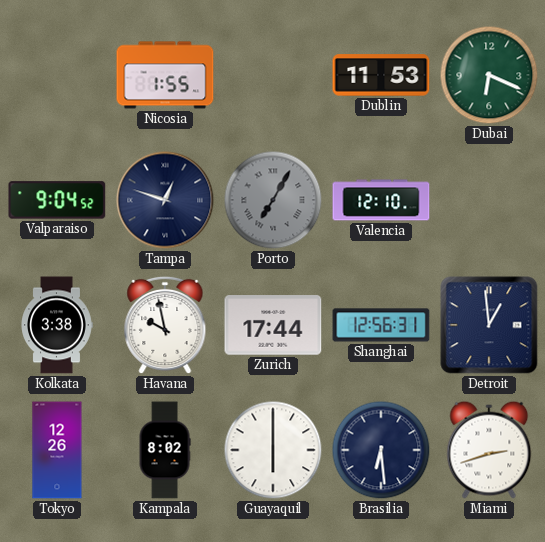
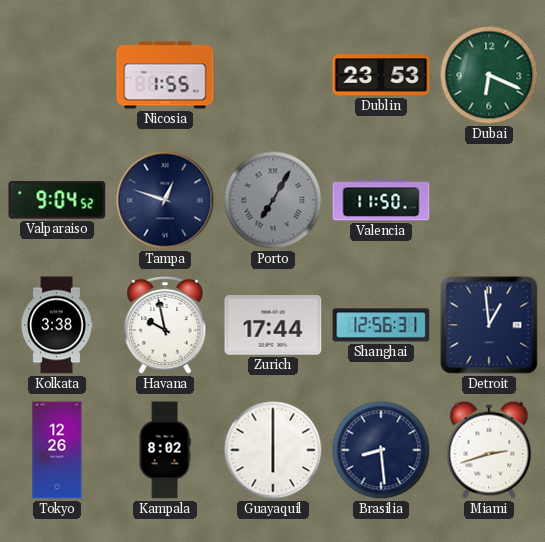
Dublin: 11:53 -> 23:53 (381, 75)
Valencia: 12:10 -> 11:50 (381, 200)
Brasilia: 6:29 -> 8:29 (381, 450)
